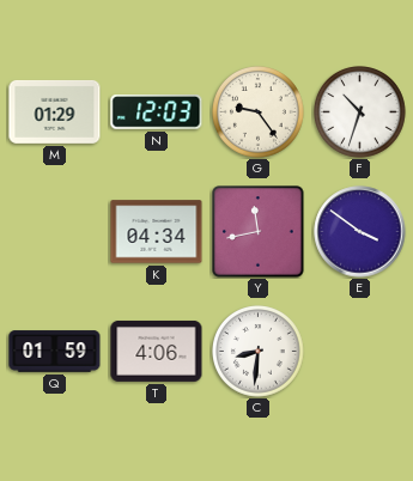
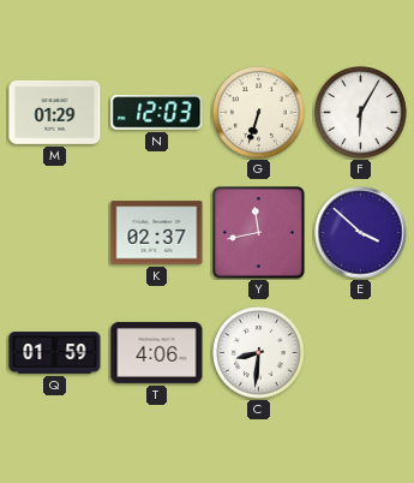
G: 9:24 -> 6:33 (259, 113)
F: 10:33 -> 6:05 (361, 113)
K: 04:34 -> 02:37 (157, 233)
E: 3:51 -> 3:52 (361, 233)
